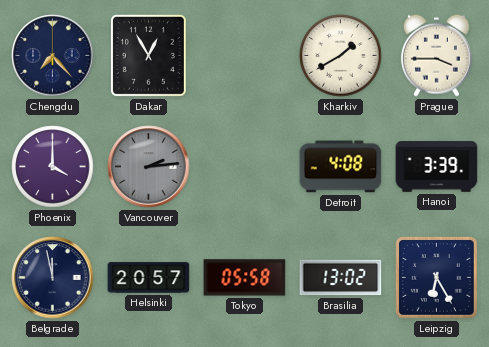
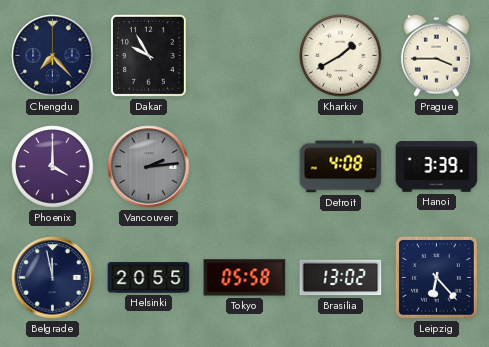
Dakar: 12:55 -> 9:55 (148, 55)
Helsinki: 20:57 -> 20:55 (149, 278)
Leipzig: 6:25 -> 6:23 (436, 277)
